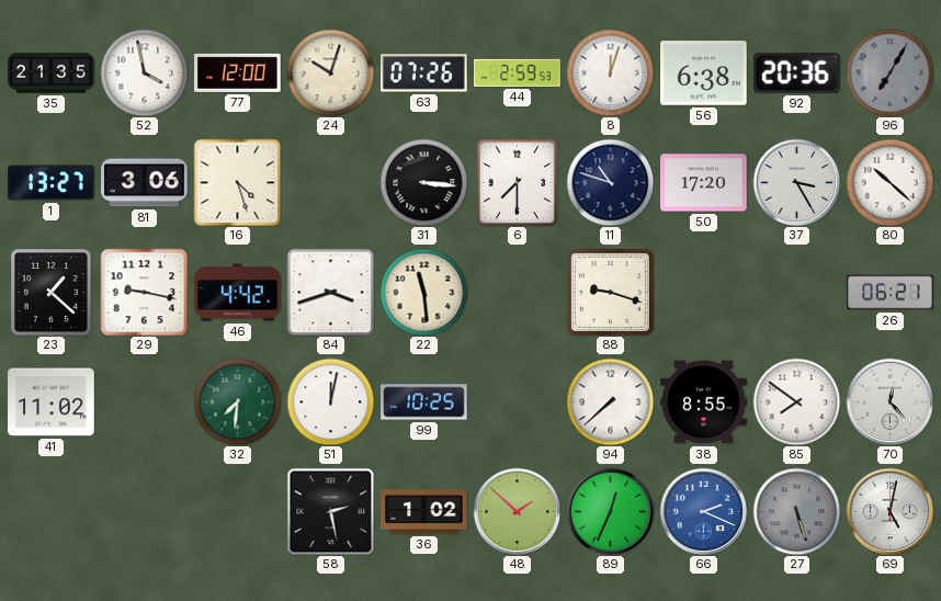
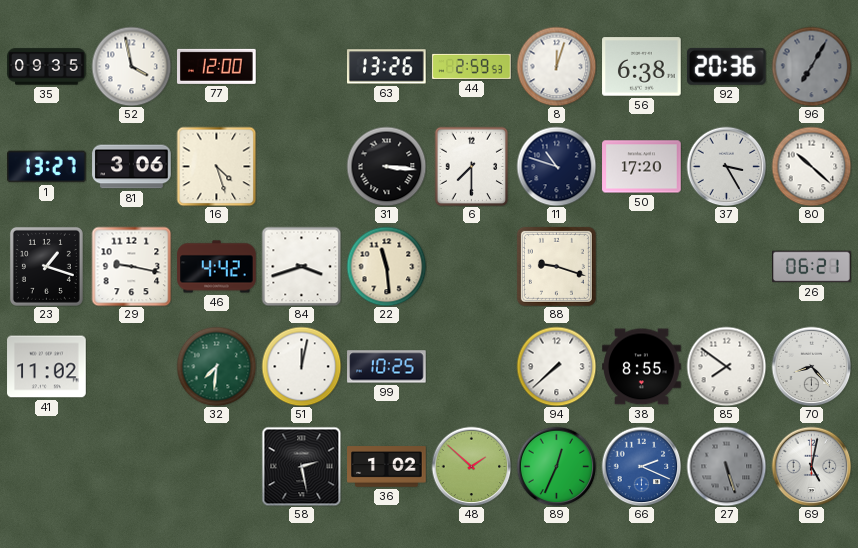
35: 21:35 -> 09:35 (47, 67)
24: 10:03 -> none (330, 72)
63: 07:26 -> 13:26 (387, 67)
23: 1:22 -> 1:18 (46, 266)
70: 12:23 -> 8:23 (811, 366)
